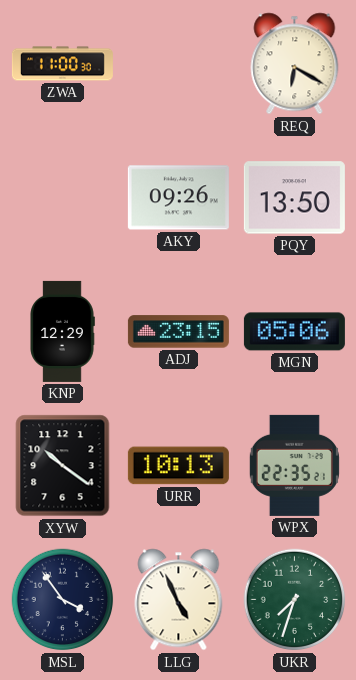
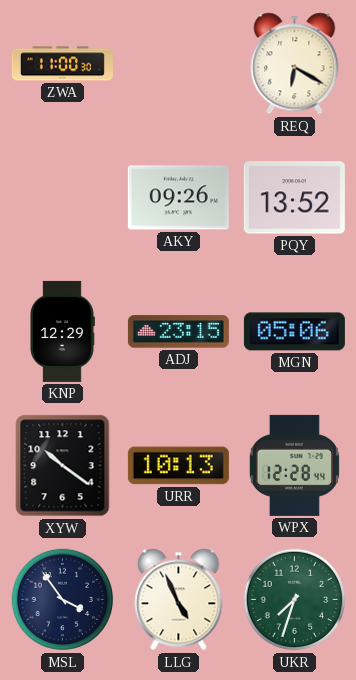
PQY: 13:50 -> 13:52 (294, 198)
WPX: 22:35 -> 12:28 (294, 465)
